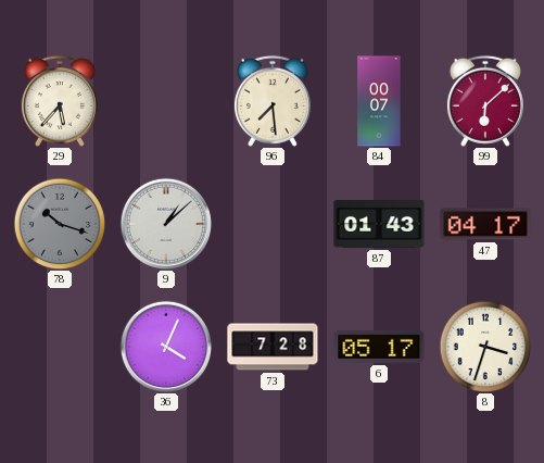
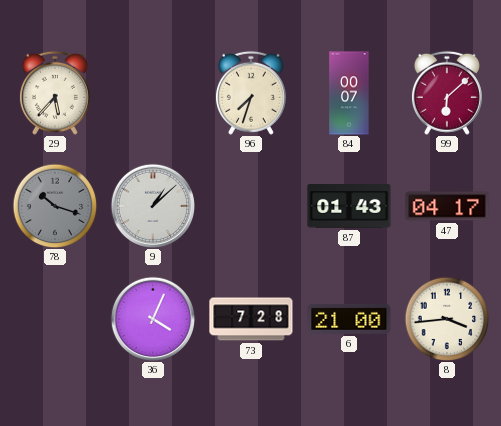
96: 7:29 -> 7:33 (251, 93)
6: 05:17 -> 21:00 (349, 319)
8: 3:33 -> 3:44 (447, 319)
